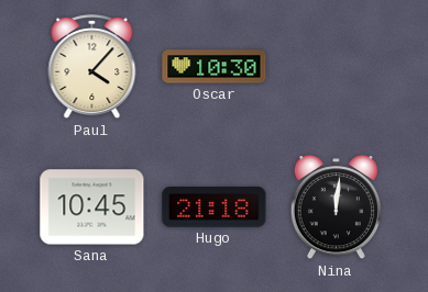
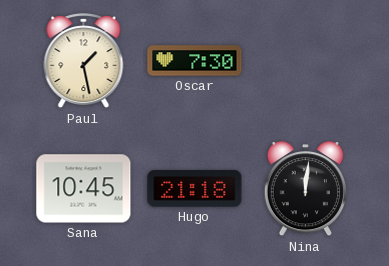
Paul: 4:07 -> 1:28 (84, 61)
Oscar: 10:30 -> 7:30 (195, 61)
